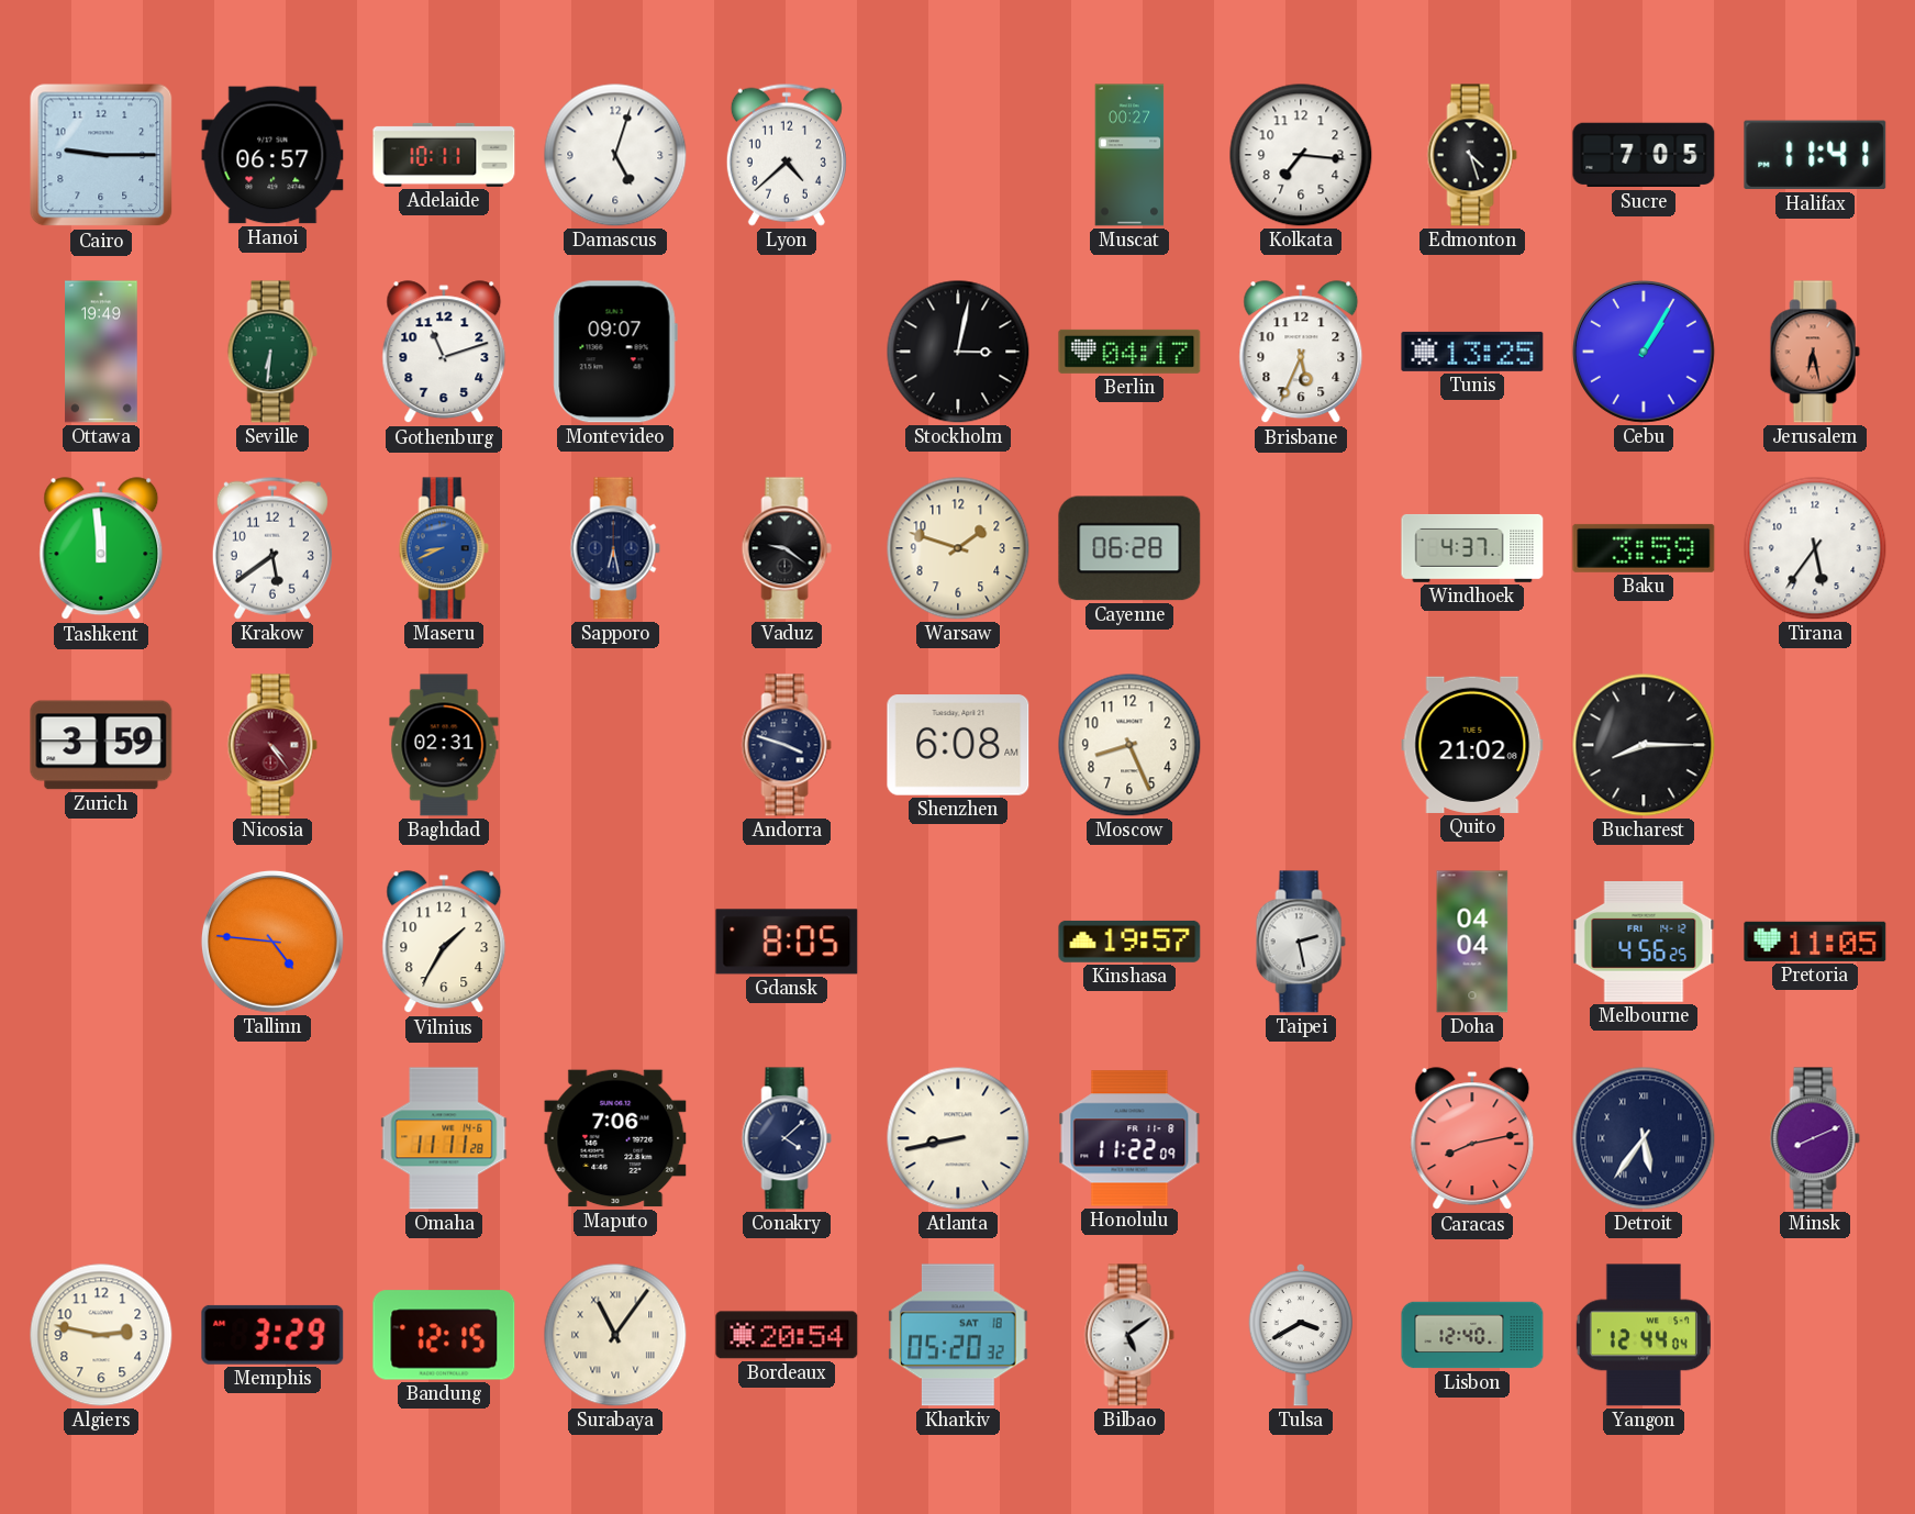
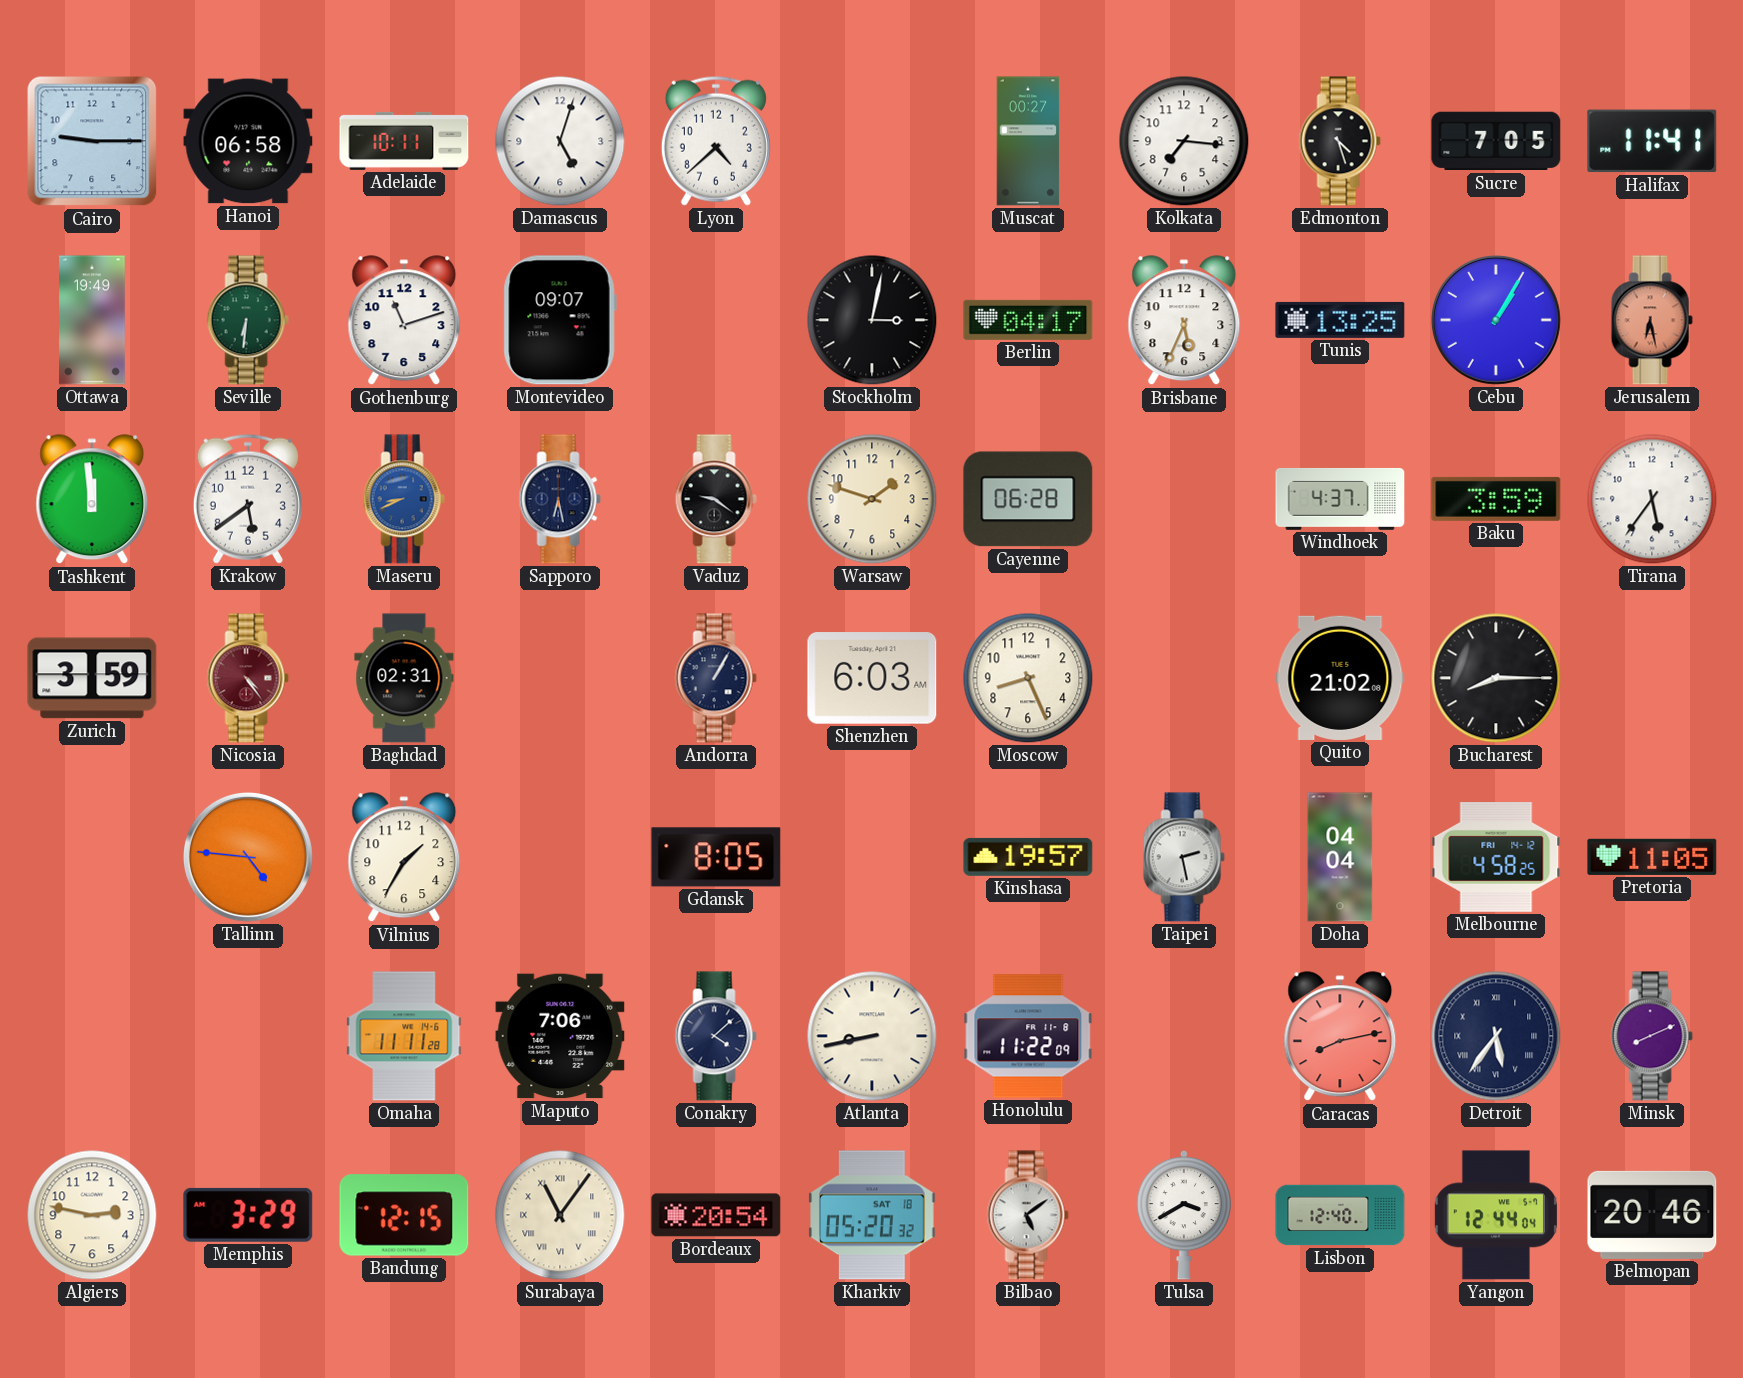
Hanoi: 06:57 -> 06:58 (248, 141)
Andorra: 3:48 -> 1:05 (716, 678)
Shenzhen: 6:08 -> 6:03 (872, 678)
Melbourne: 4:56 -> 4:58 (1496, 858)
Belmopan: none -> 20:46 (1652, 1215)
